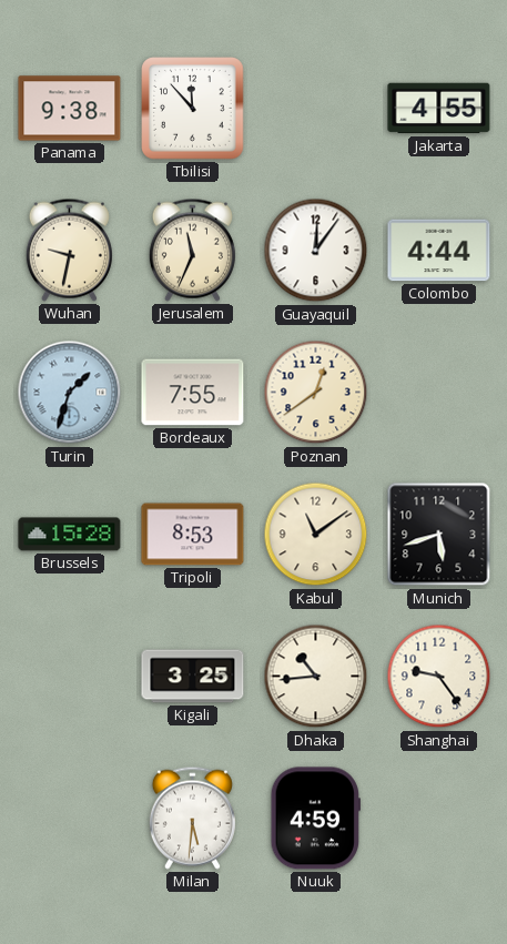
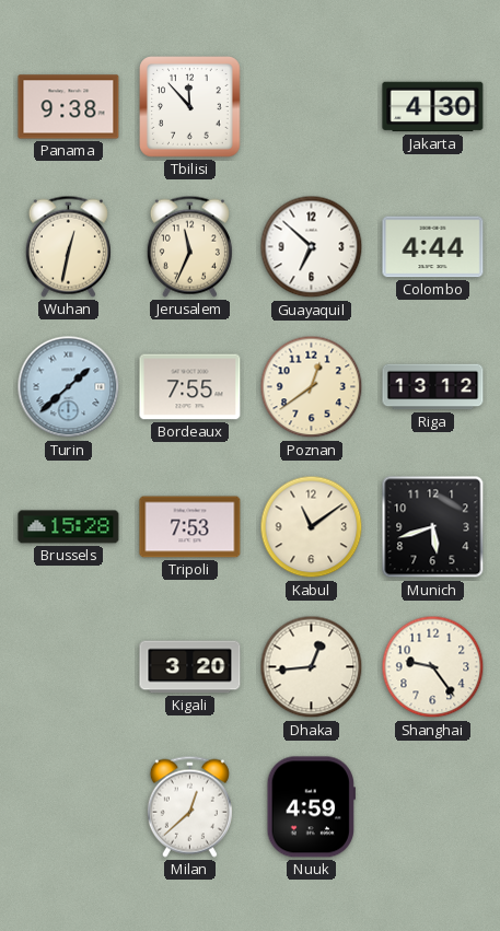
Jakarta: 4:55 -> 4:30 (433, 107)
Wuhan: 9:32 -> 12:32 (68, 246)
Guayaquil: 12:06 -> 6:52 (312, 247)
Turin: 1:33 -> 1:38 (69, 387)
Riga: none -> 13:12 (433, 387)
Tripoli: 8:53 -> 7:53 (190, 527)
Kigali: 3:25 -> 3:20 (190, 667)
Dhaka: 10:44 -> 12:44 (312, 667)
Milan: 5:31 -> 12:38 (189, 806)
